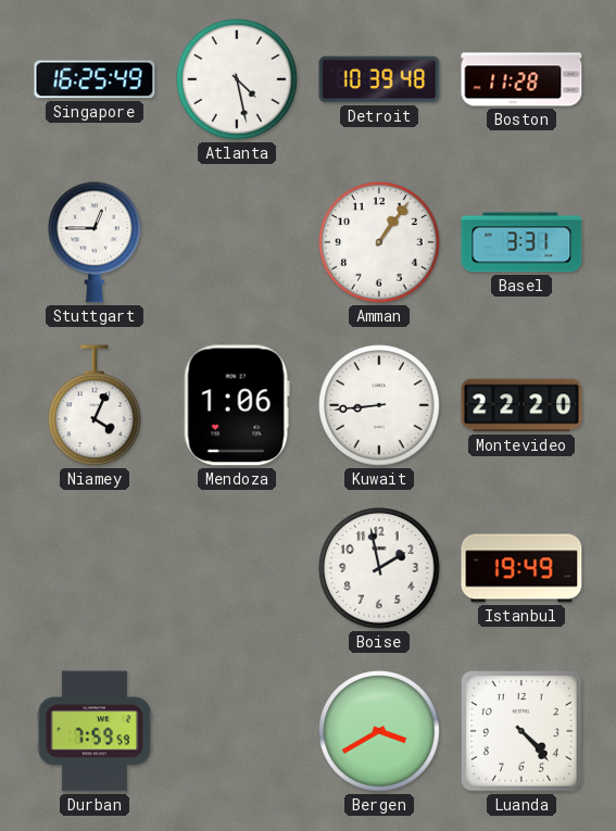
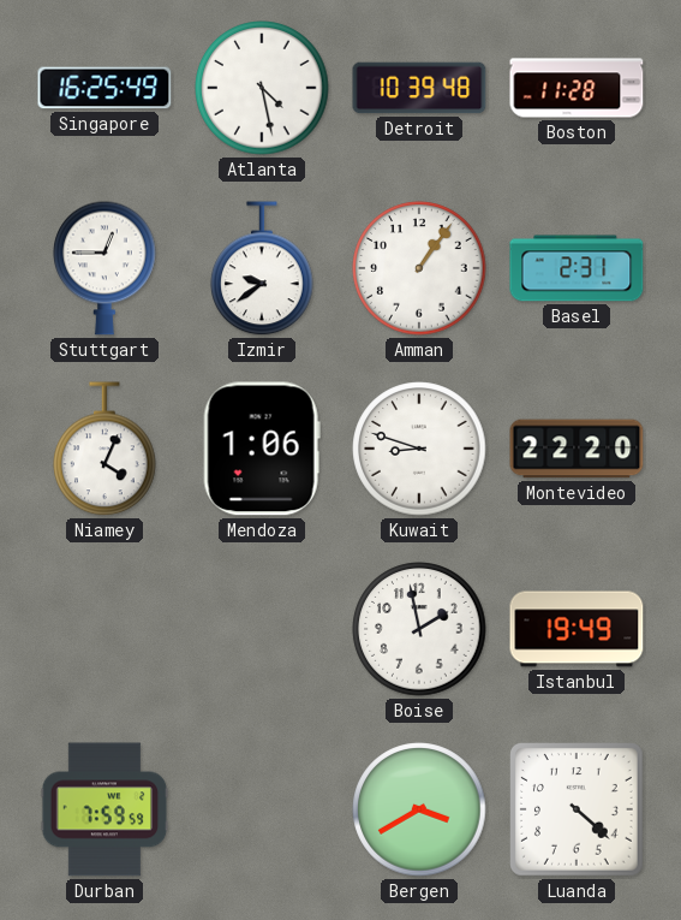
Izmir: none -> 9:39 (262, 269)
Basel: 3:31 -> 2:31 (577, 268)
Kuwait: 8:44 -> 8:48 (419, 449)
Luanda: 4:23 -> 4:22 (578, 811)
